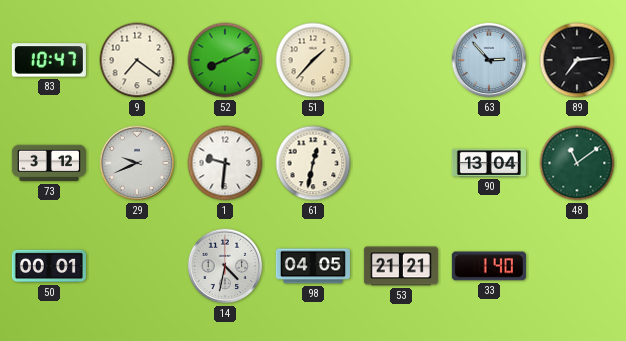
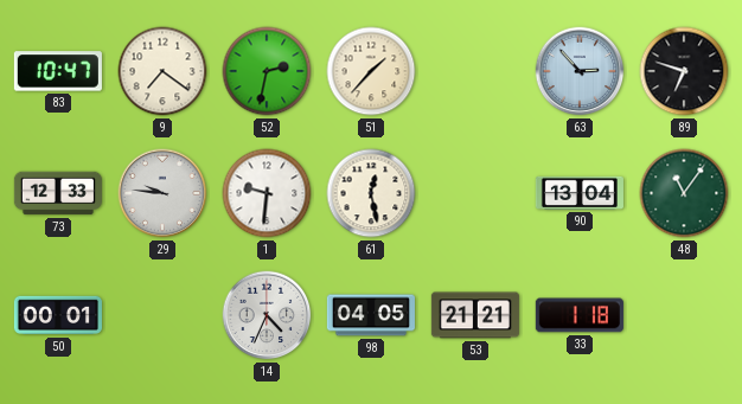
52: 8:11 -> 2:32 (267, 71)
89: 7:14 -> 6:48 (684, 71)
73: 3:12 -> 12:33 (58, 193)
29: 9:41 -> 9:46 (162, 193)
61: 12:32 -> 12:28 (371, 193)
48: 11:09 -> 11:06 (684, 193)
14: 4:32 -> 4:34 (267, 315)
33: 1:40 -> 1:18 (580, 315)
